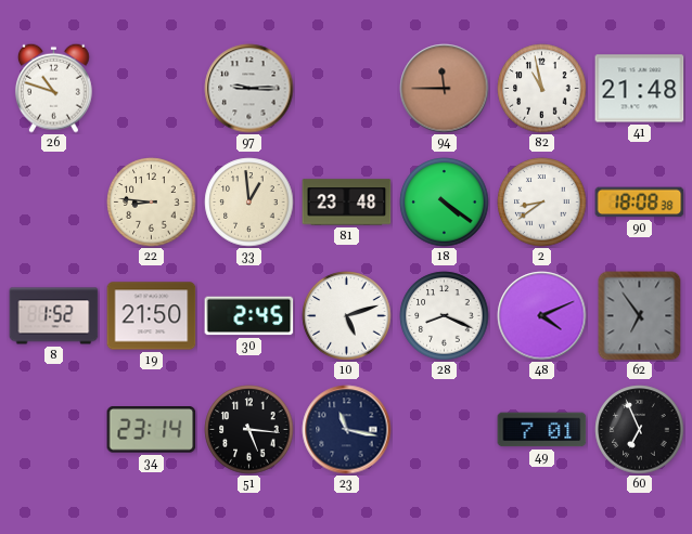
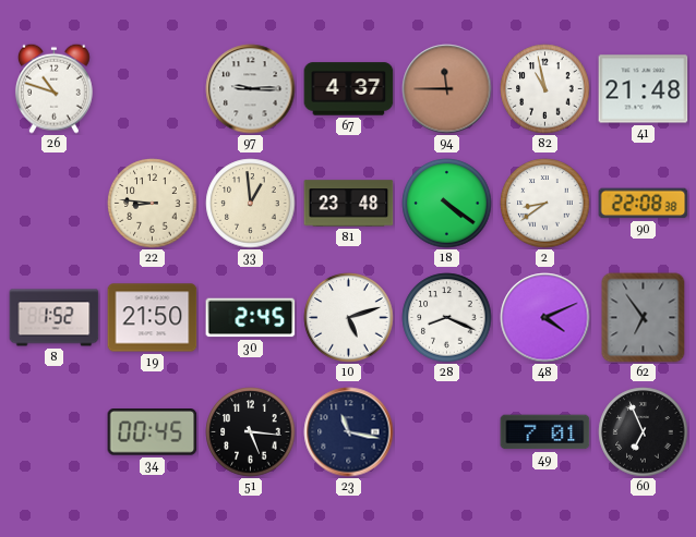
67: none -> 4:37 (349, 89)
90: 18:08 -> 22:08 (644, 204)
34: 23:14 -> 00:45 (153, 432)
